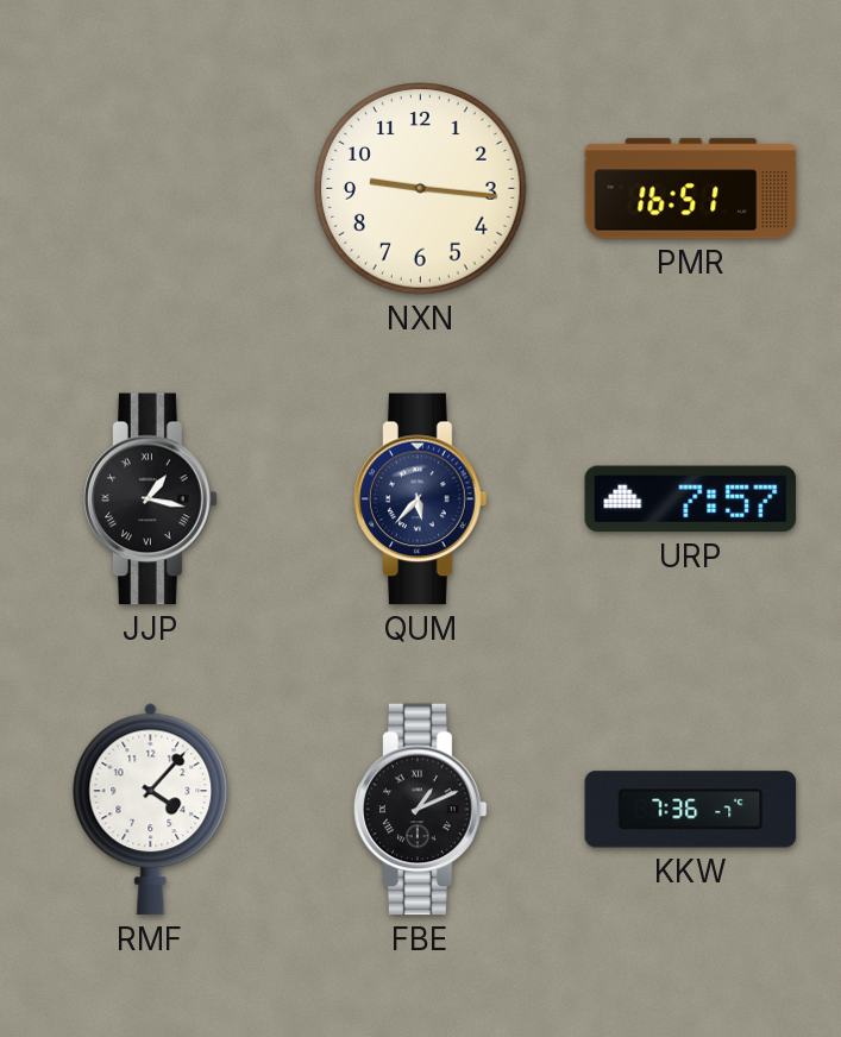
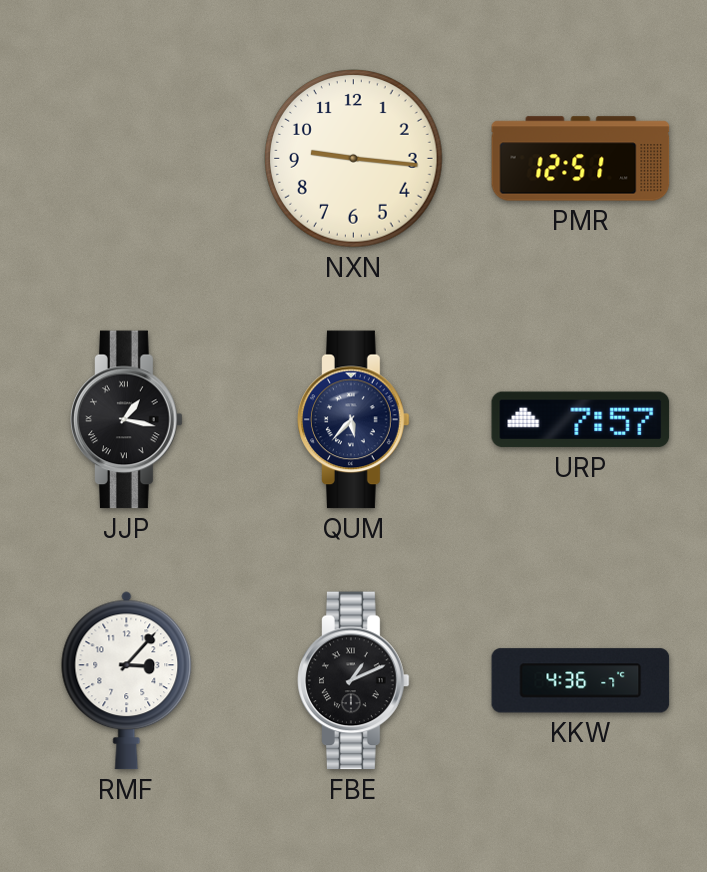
PMR: 16:51 -> 12:51 (581, 159)
RMF: 4:07 -> 3:07 (127, 681)
KKW: 7:36 -> 4:36 (581, 681)
